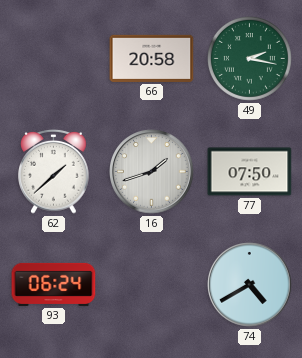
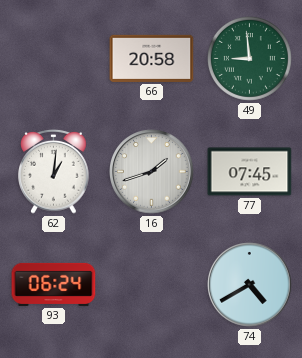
49: 2:17 -> 8:59 (249, 58)
62: 1:38 -> 1:01 (54, 171)
77: 07:50 -> 07:45 (250, 172)
